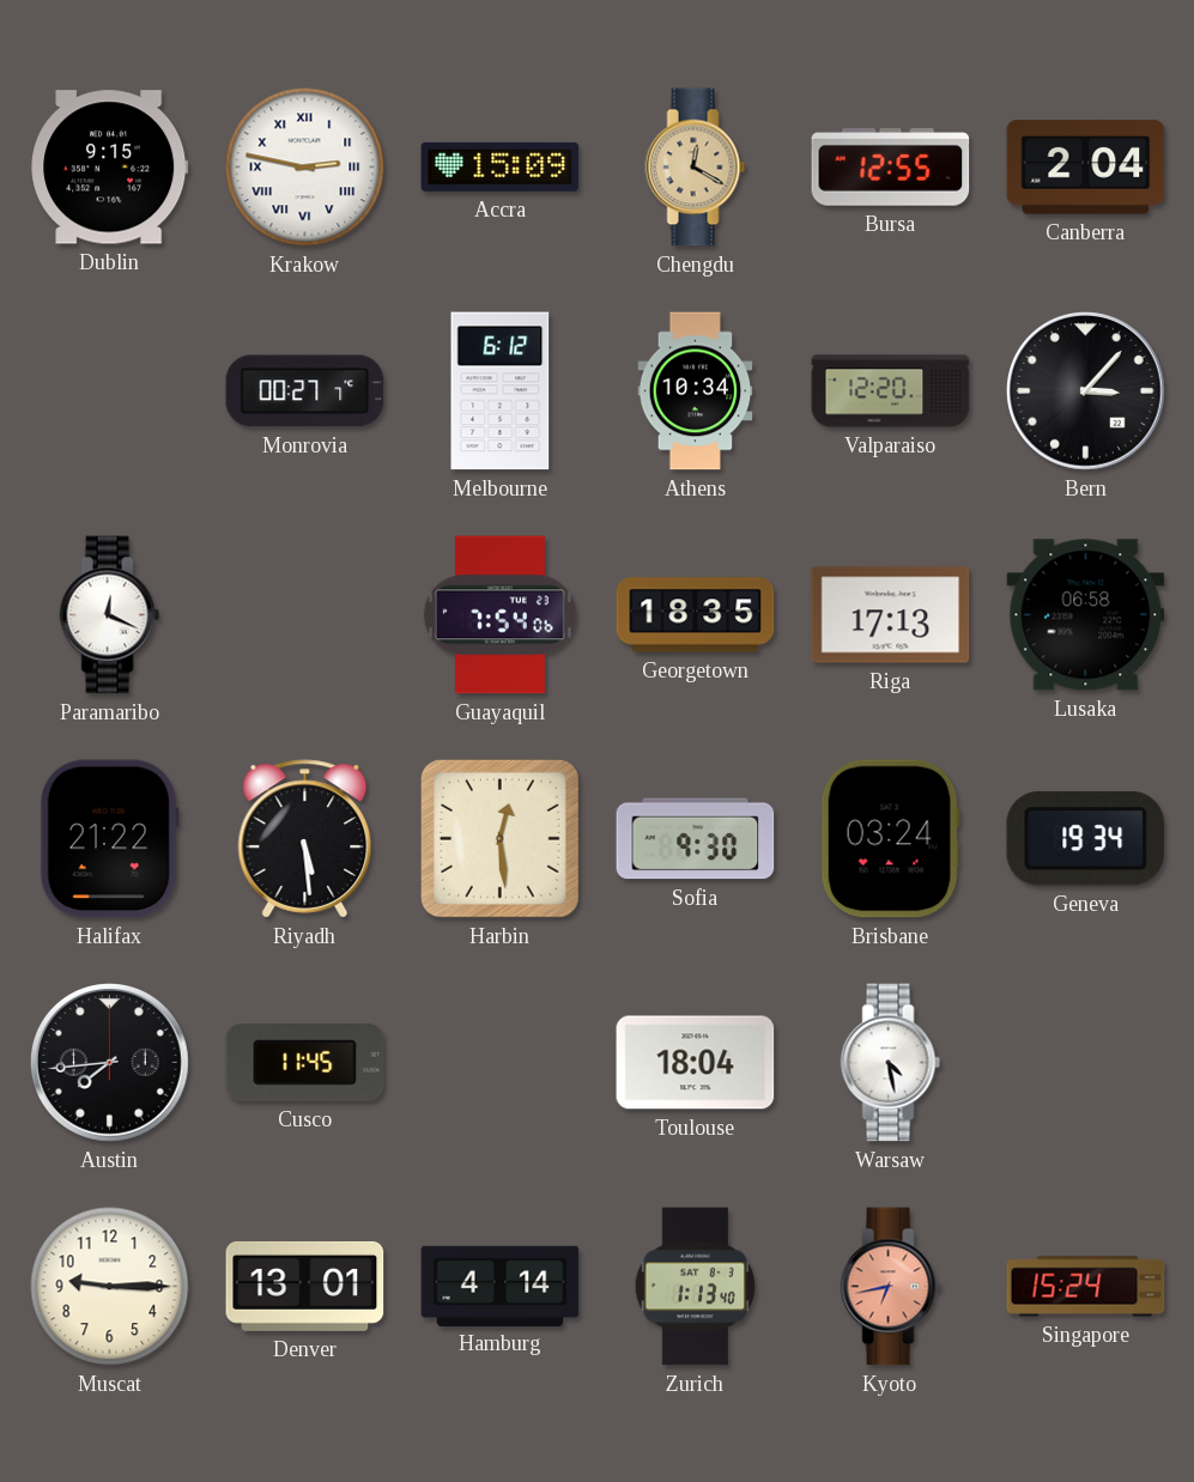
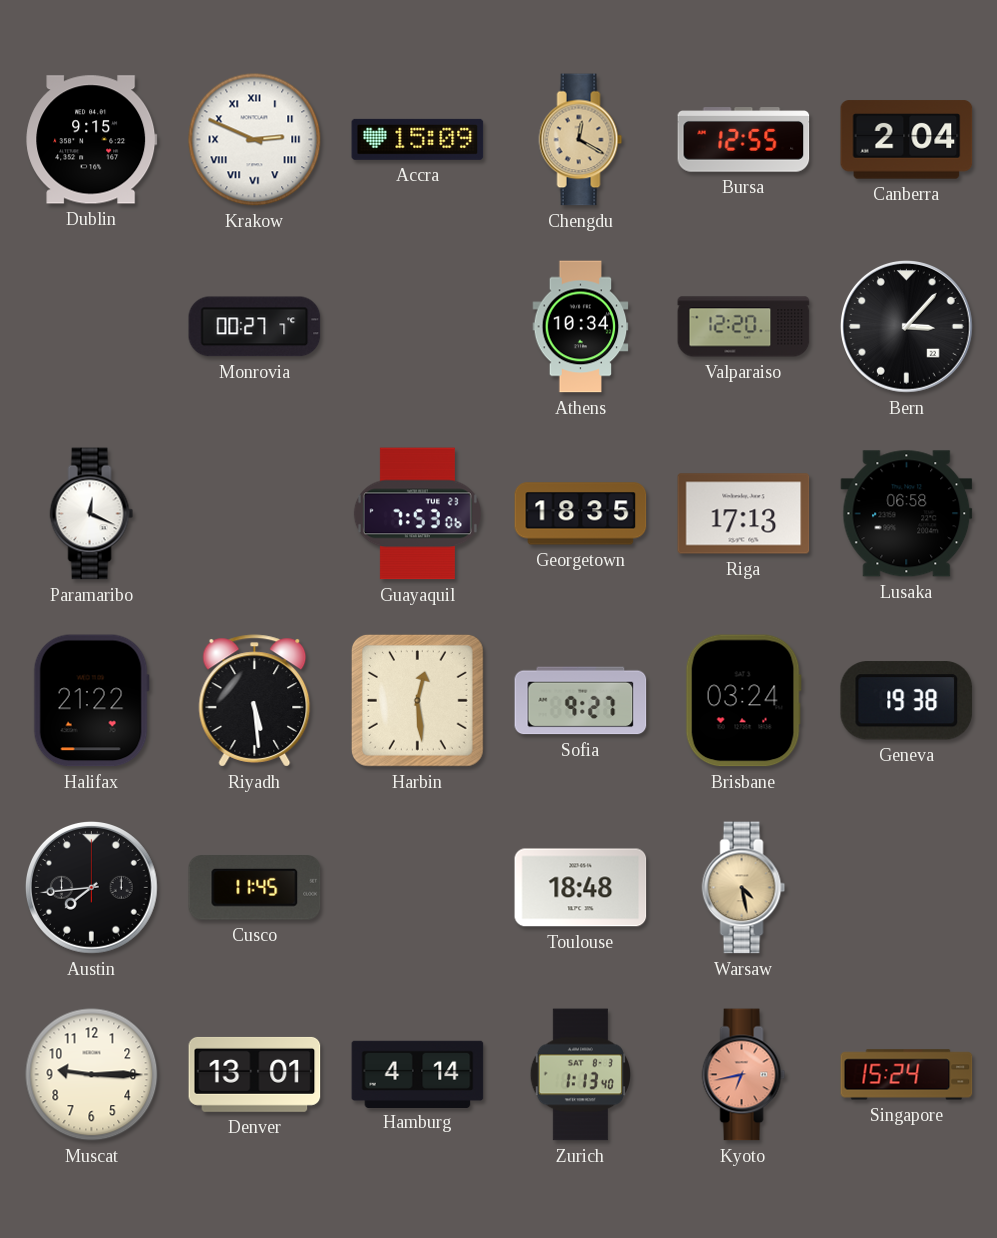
Krakow: 2:47 -> 2:49 (255, 140)
Melbourne: 6:12 -> none (501, 391)
Guayaquil: 7:54 -> 7:53 (417, 514)
Sofia: 9:30 -> 9:27 (581, 701)
Geneva: 19:34 -> 19:38 (907, 701)
Toulouse: 18:04 -> 18:48 (581, 888)
Warsaw dial: white -> champagne (744, 888)
